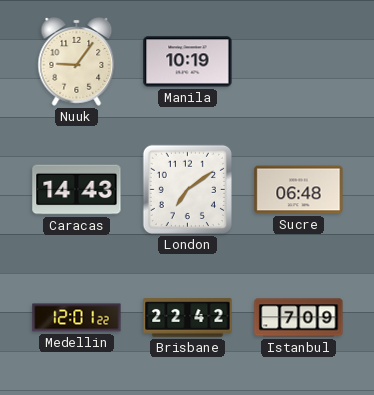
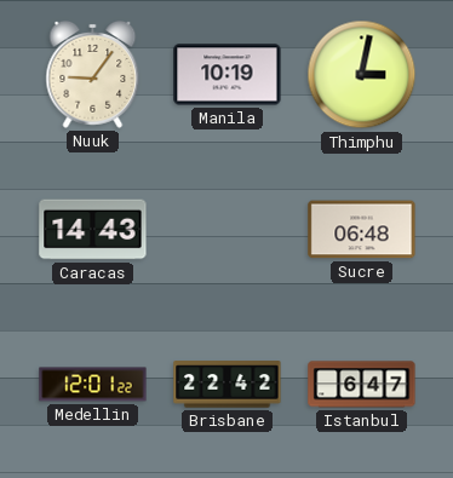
Thimphu: none -> 3:02 (362, 75)
London: 7:09 -> none (187, 189)
Istanbul: 7:09 -> 6:47 (362, 385)
